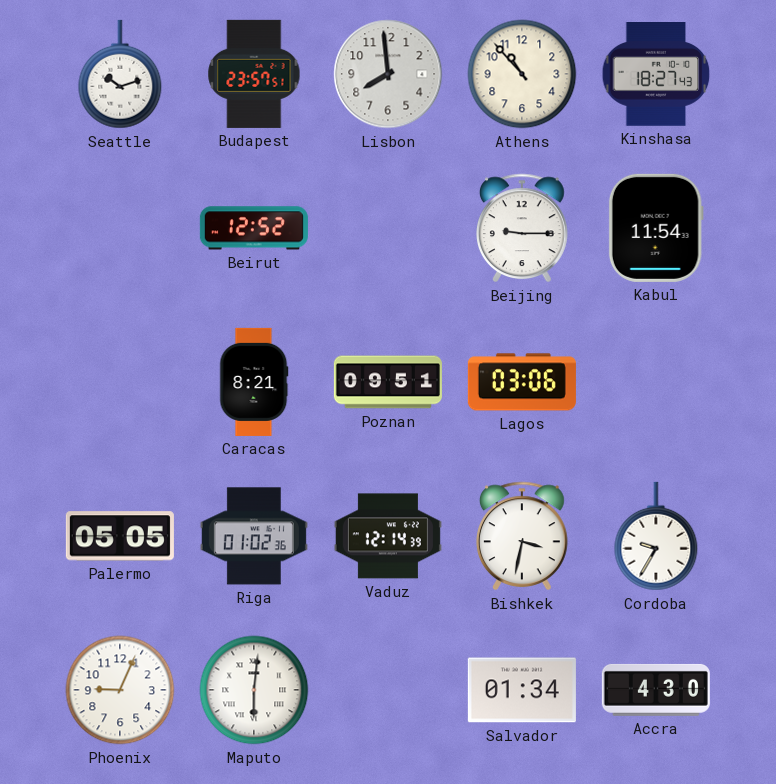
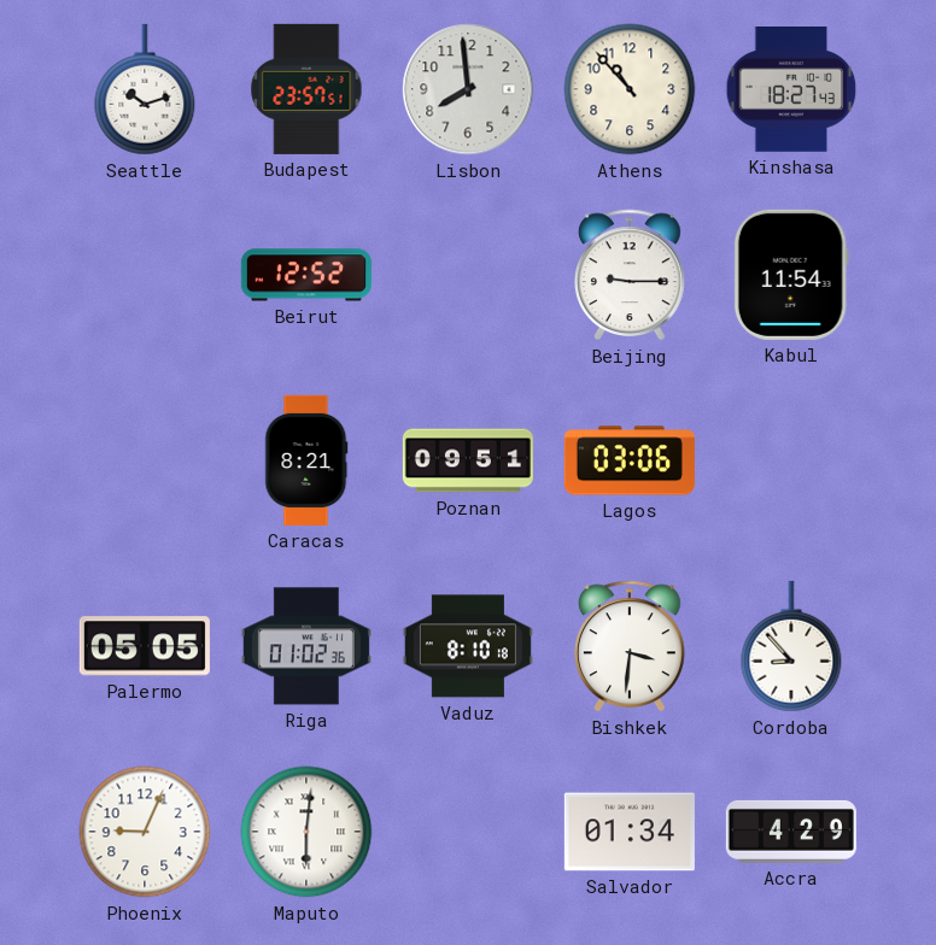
Vaduz: 12:14 -> 8:10 (468, 646)
Bishkek: 3:32 -> 3:31 (631, 646)
Cordoba: 9:35 -> 8:53 (791, 646)
Accra: 4:30 -> 4:29 (791, 832)
